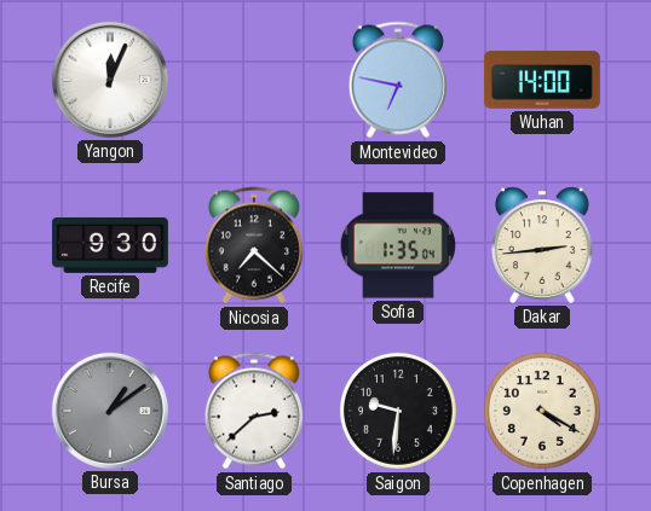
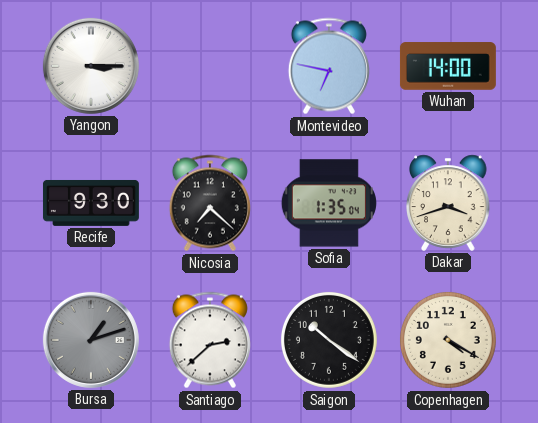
Yangon: 12:04 -> 3:15 (91, 66)
Dakar: 2:44 -> 3:42 (448, 203)
Bursa: 1:09 -> 1:12 (91, 340)
Saigon: 9:31 -> 10:21 (329, 340)
